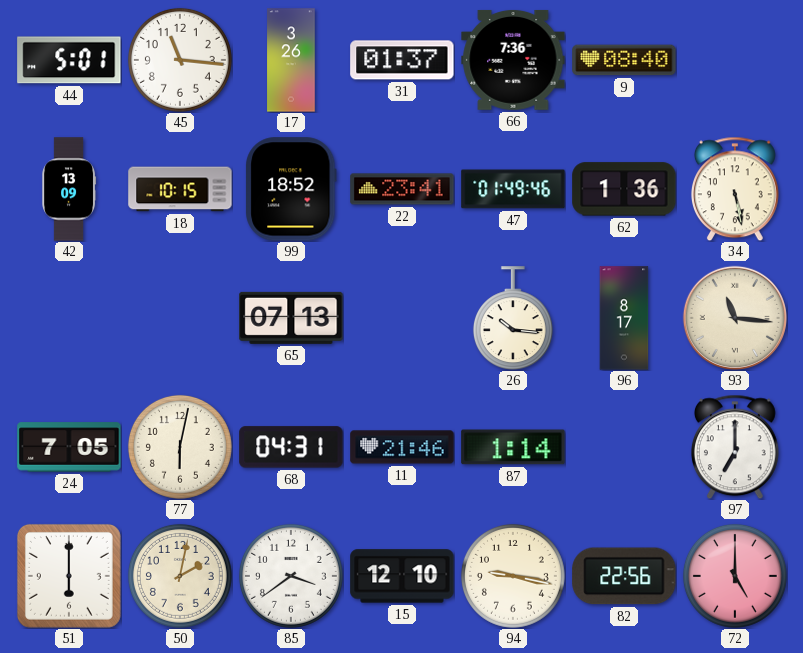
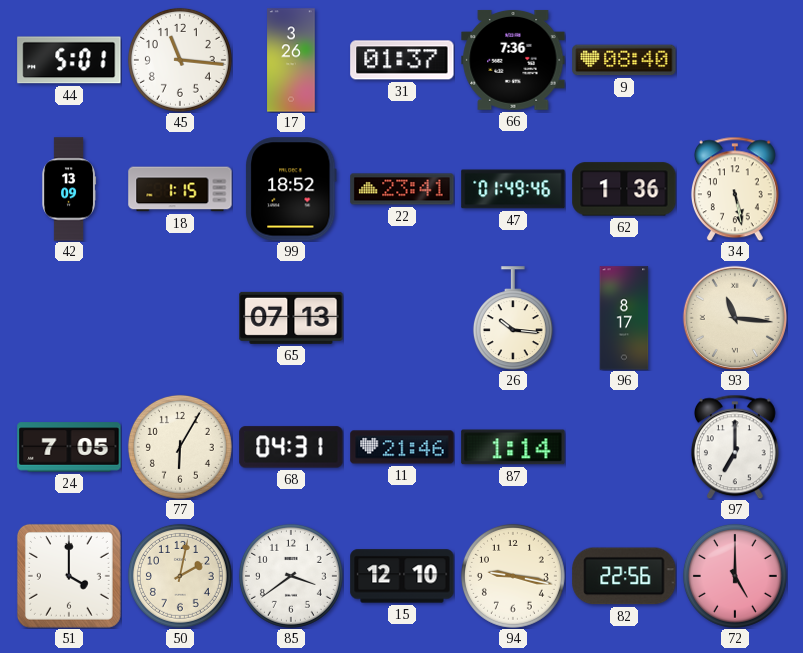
18: 10:15 -> 1:15 (180, 189)
77: 6:02 -> 6:05 (180, 447)
51: 6:00 -> 4:00 (69, 576)
